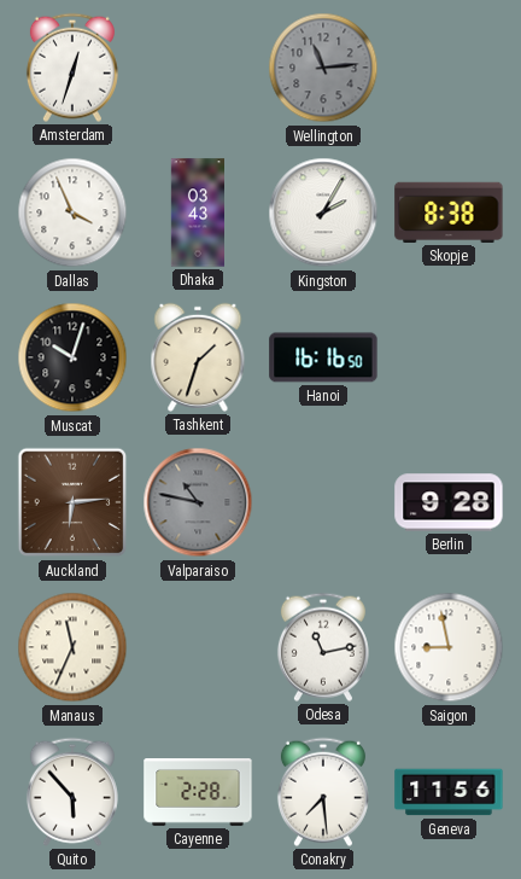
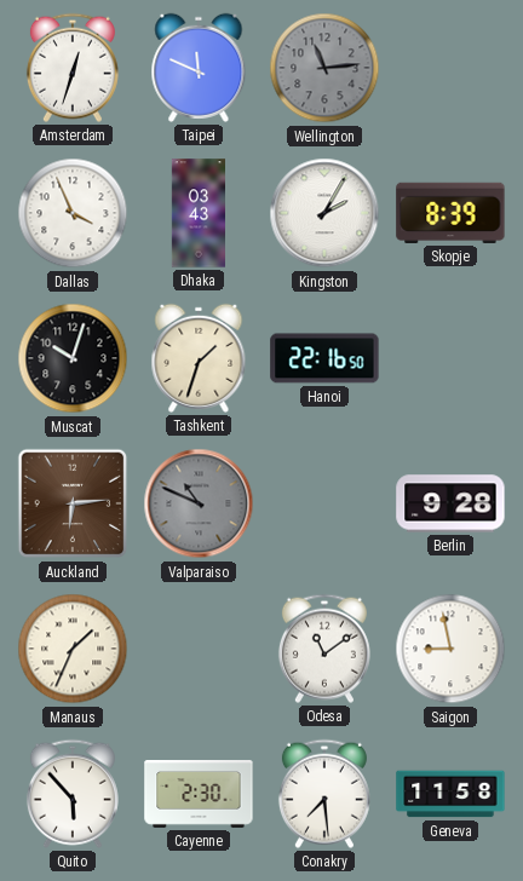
Taipei: none -> 11:49 (199, 68)
Skopje: 8:38 -> 8:39 (450, 213)
Hanoi: 16:16 -> 22:16 (324, 358)
Valparaiso: 10:47 -> 10:49 (199, 503)
Manaus: 11:34 -> 1:34 (73, 649)
Odesa: 11:13 -> 11:09 (324, 649)
Cayenne: 2:28 -> 2:30 (199, 795)
Geneva: 11:56 -> 11:58 (450, 794)
